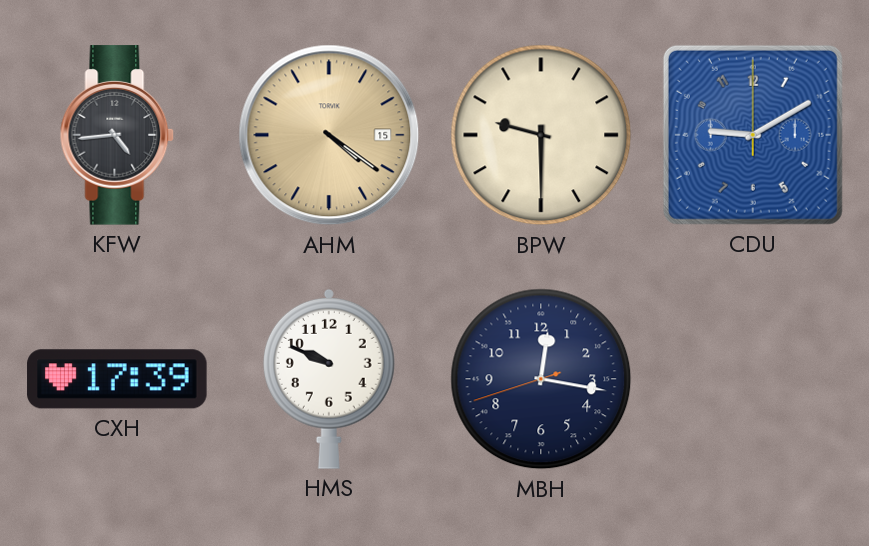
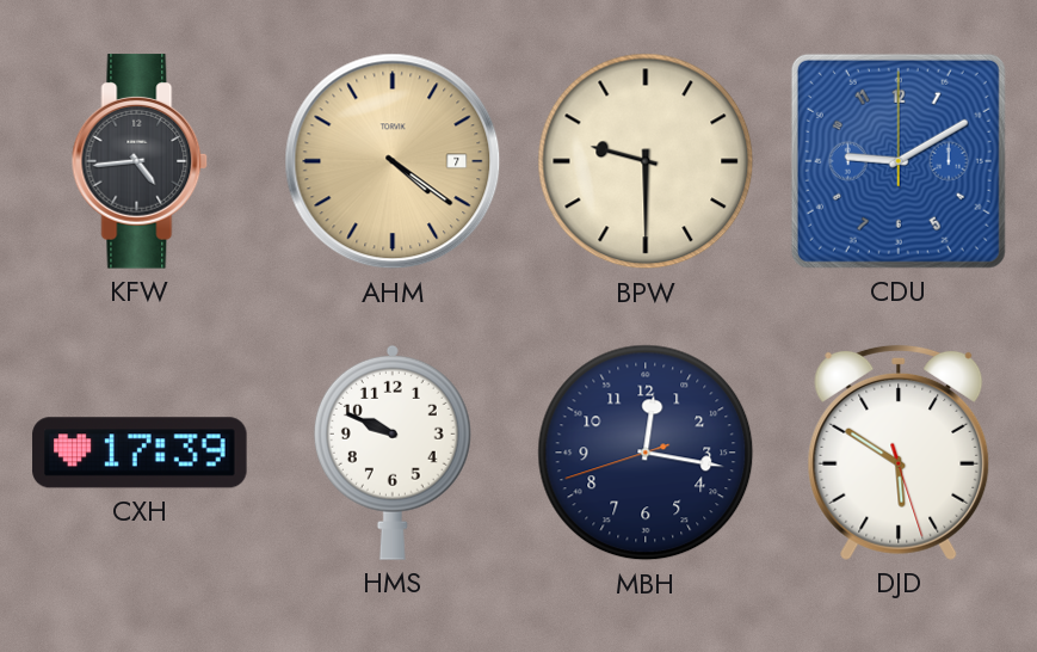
AHM date: 15 -> 7 (393, 161)
DJD: none -> 5:50 (899, 453)
